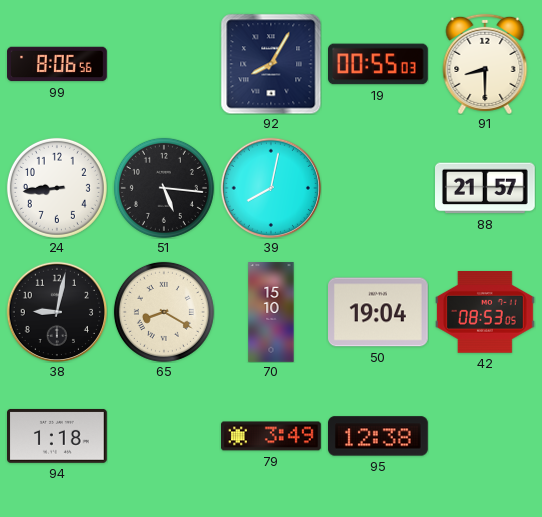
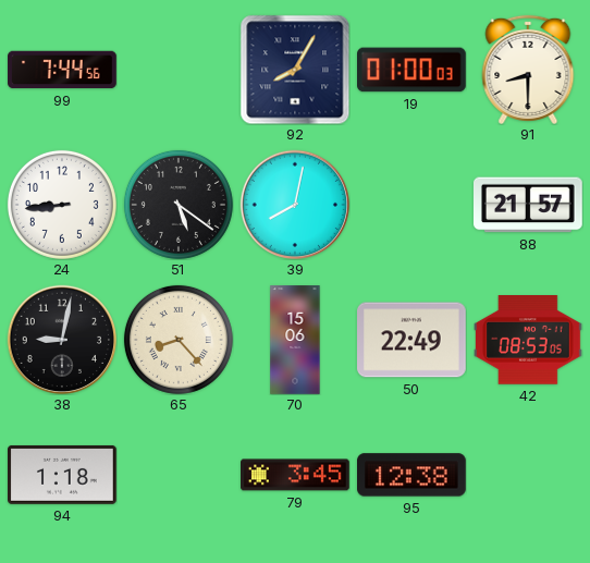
99: 8:06 -> 7:44 (62, 70)
19: 00:55 -> 01:00 (413, 70)
51: 5:16 -> 5:21 (179, 205)
65: 8:20 -> 8:23 (179, 340)
70: 15:10 -> 15:06 (295, 340)
50: 19:04 -> 22:49 (413, 340)
79: 3:49 -> 3:45 (295, 475)
